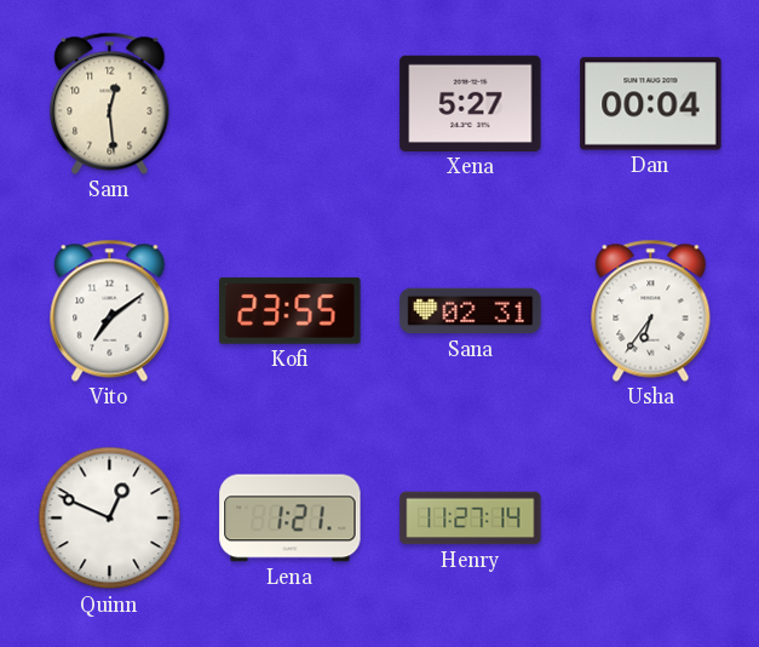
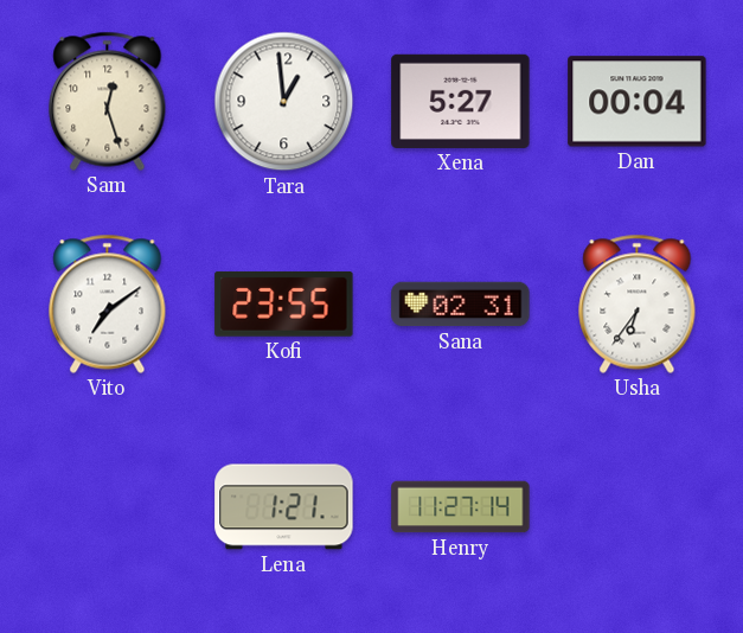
Sam: 12:29 -> 12:27 (108, 101)
Tara: none -> 12:59 (284, 102)
Quinn: 12:49 -> none (110, 519)
